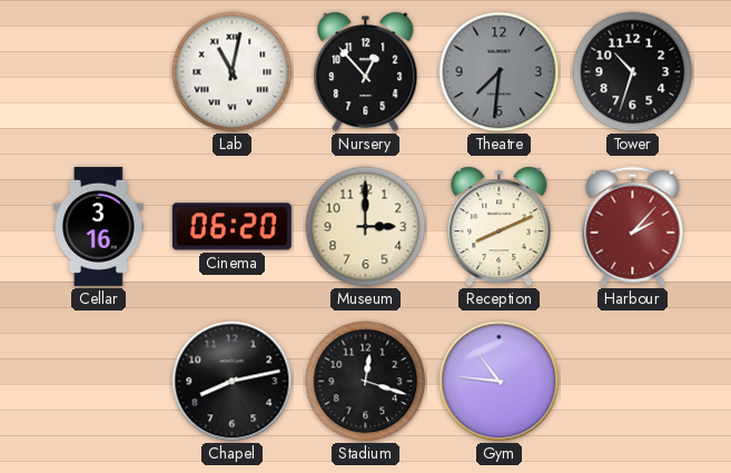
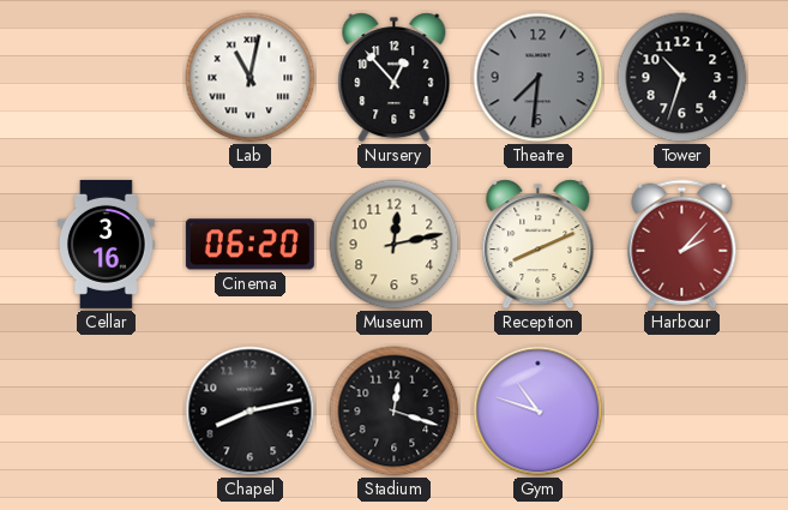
Museum: 3:00 -> 12:13 (395, 245)
Gym: 10:46 -> 10:48 (539, 412)
